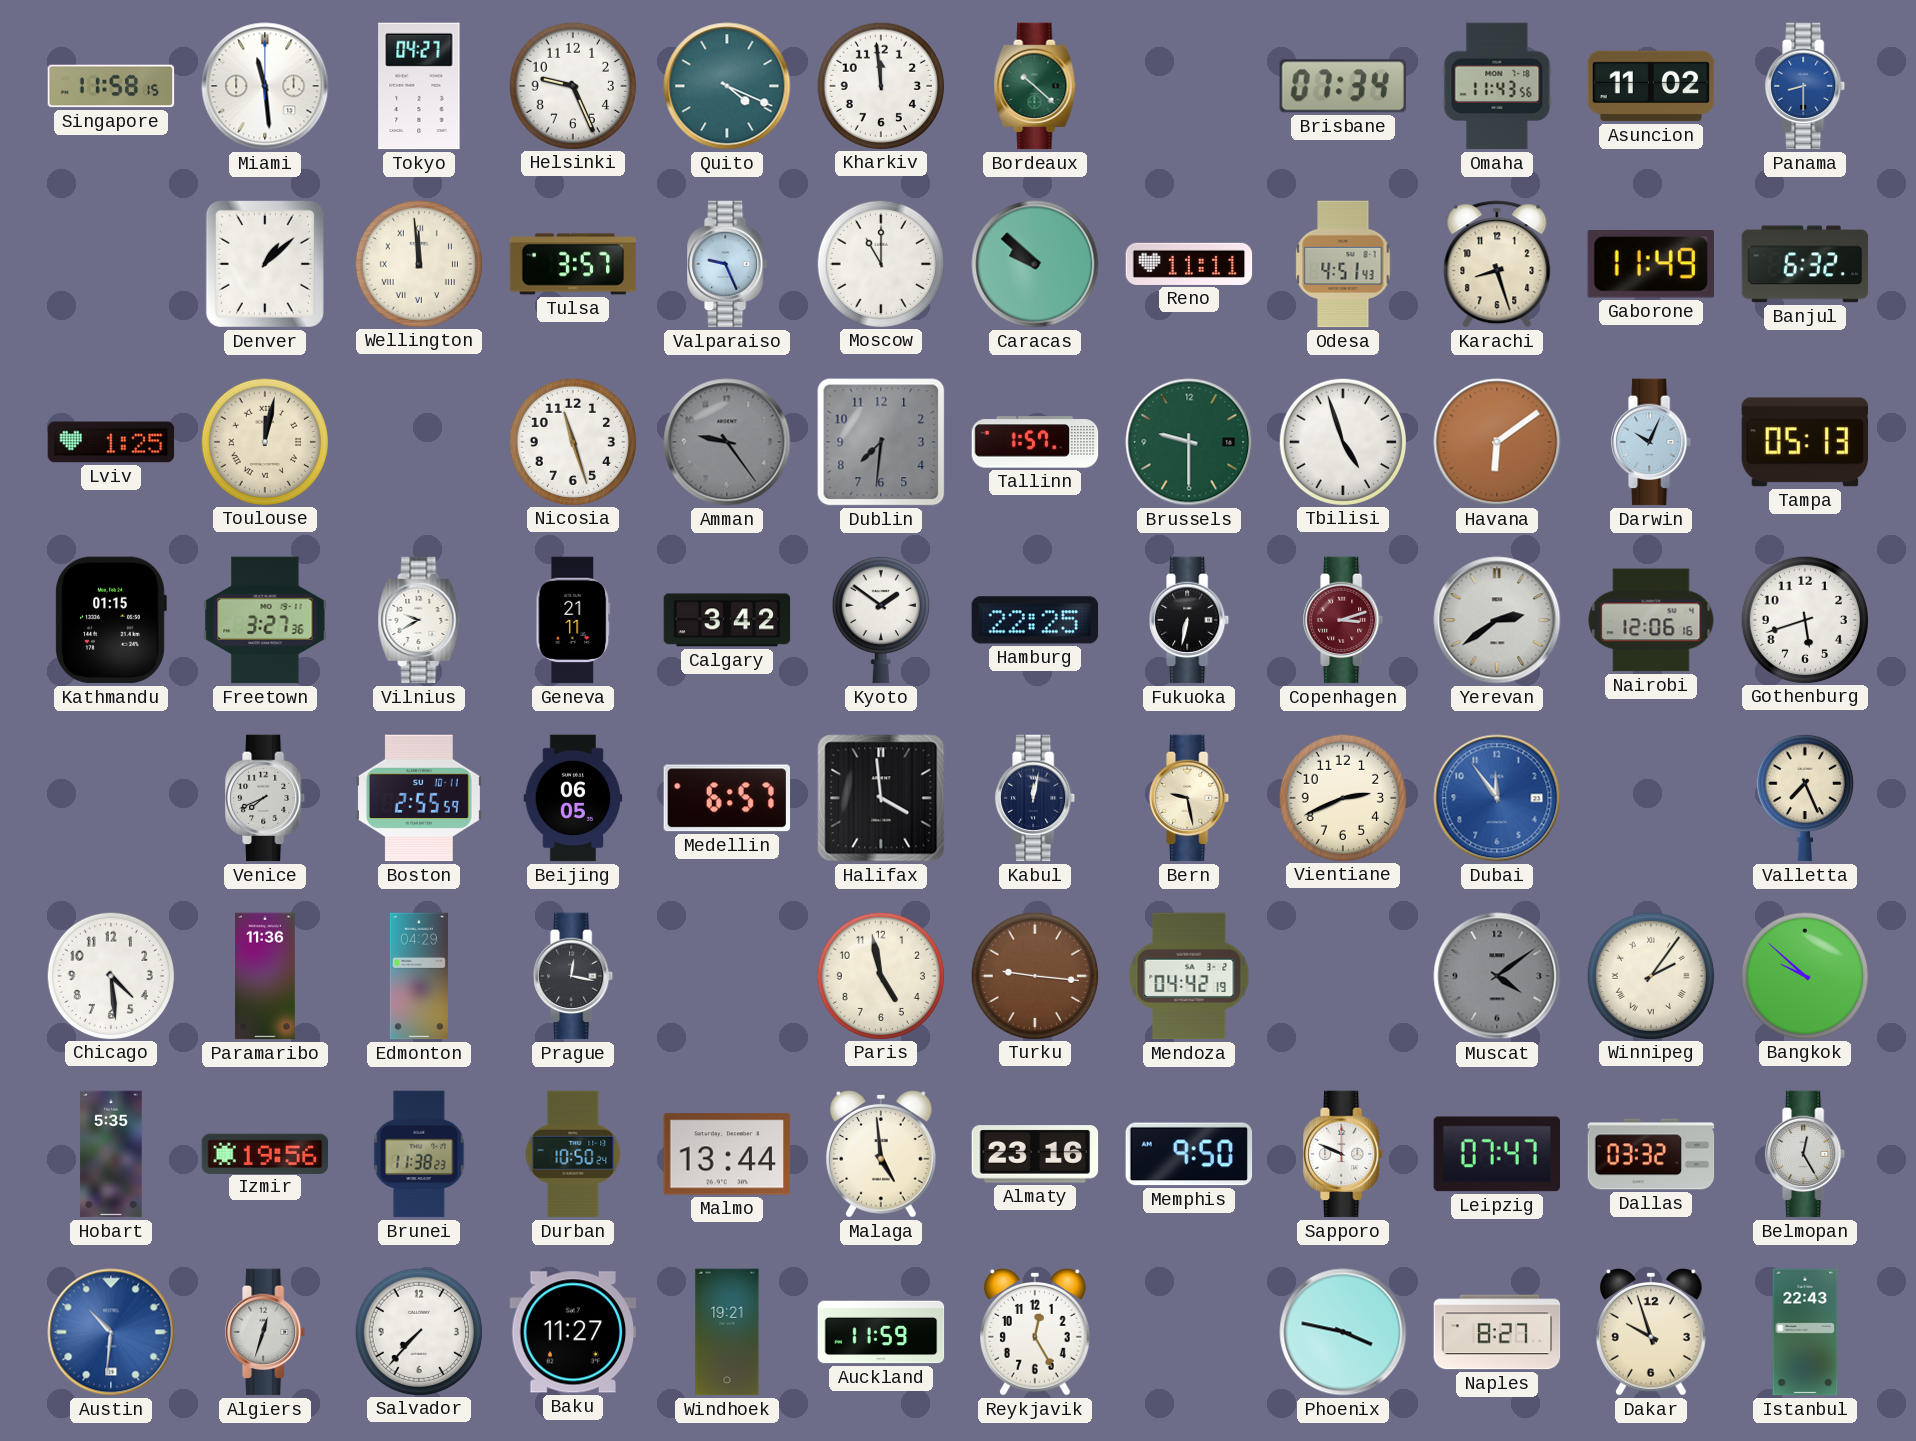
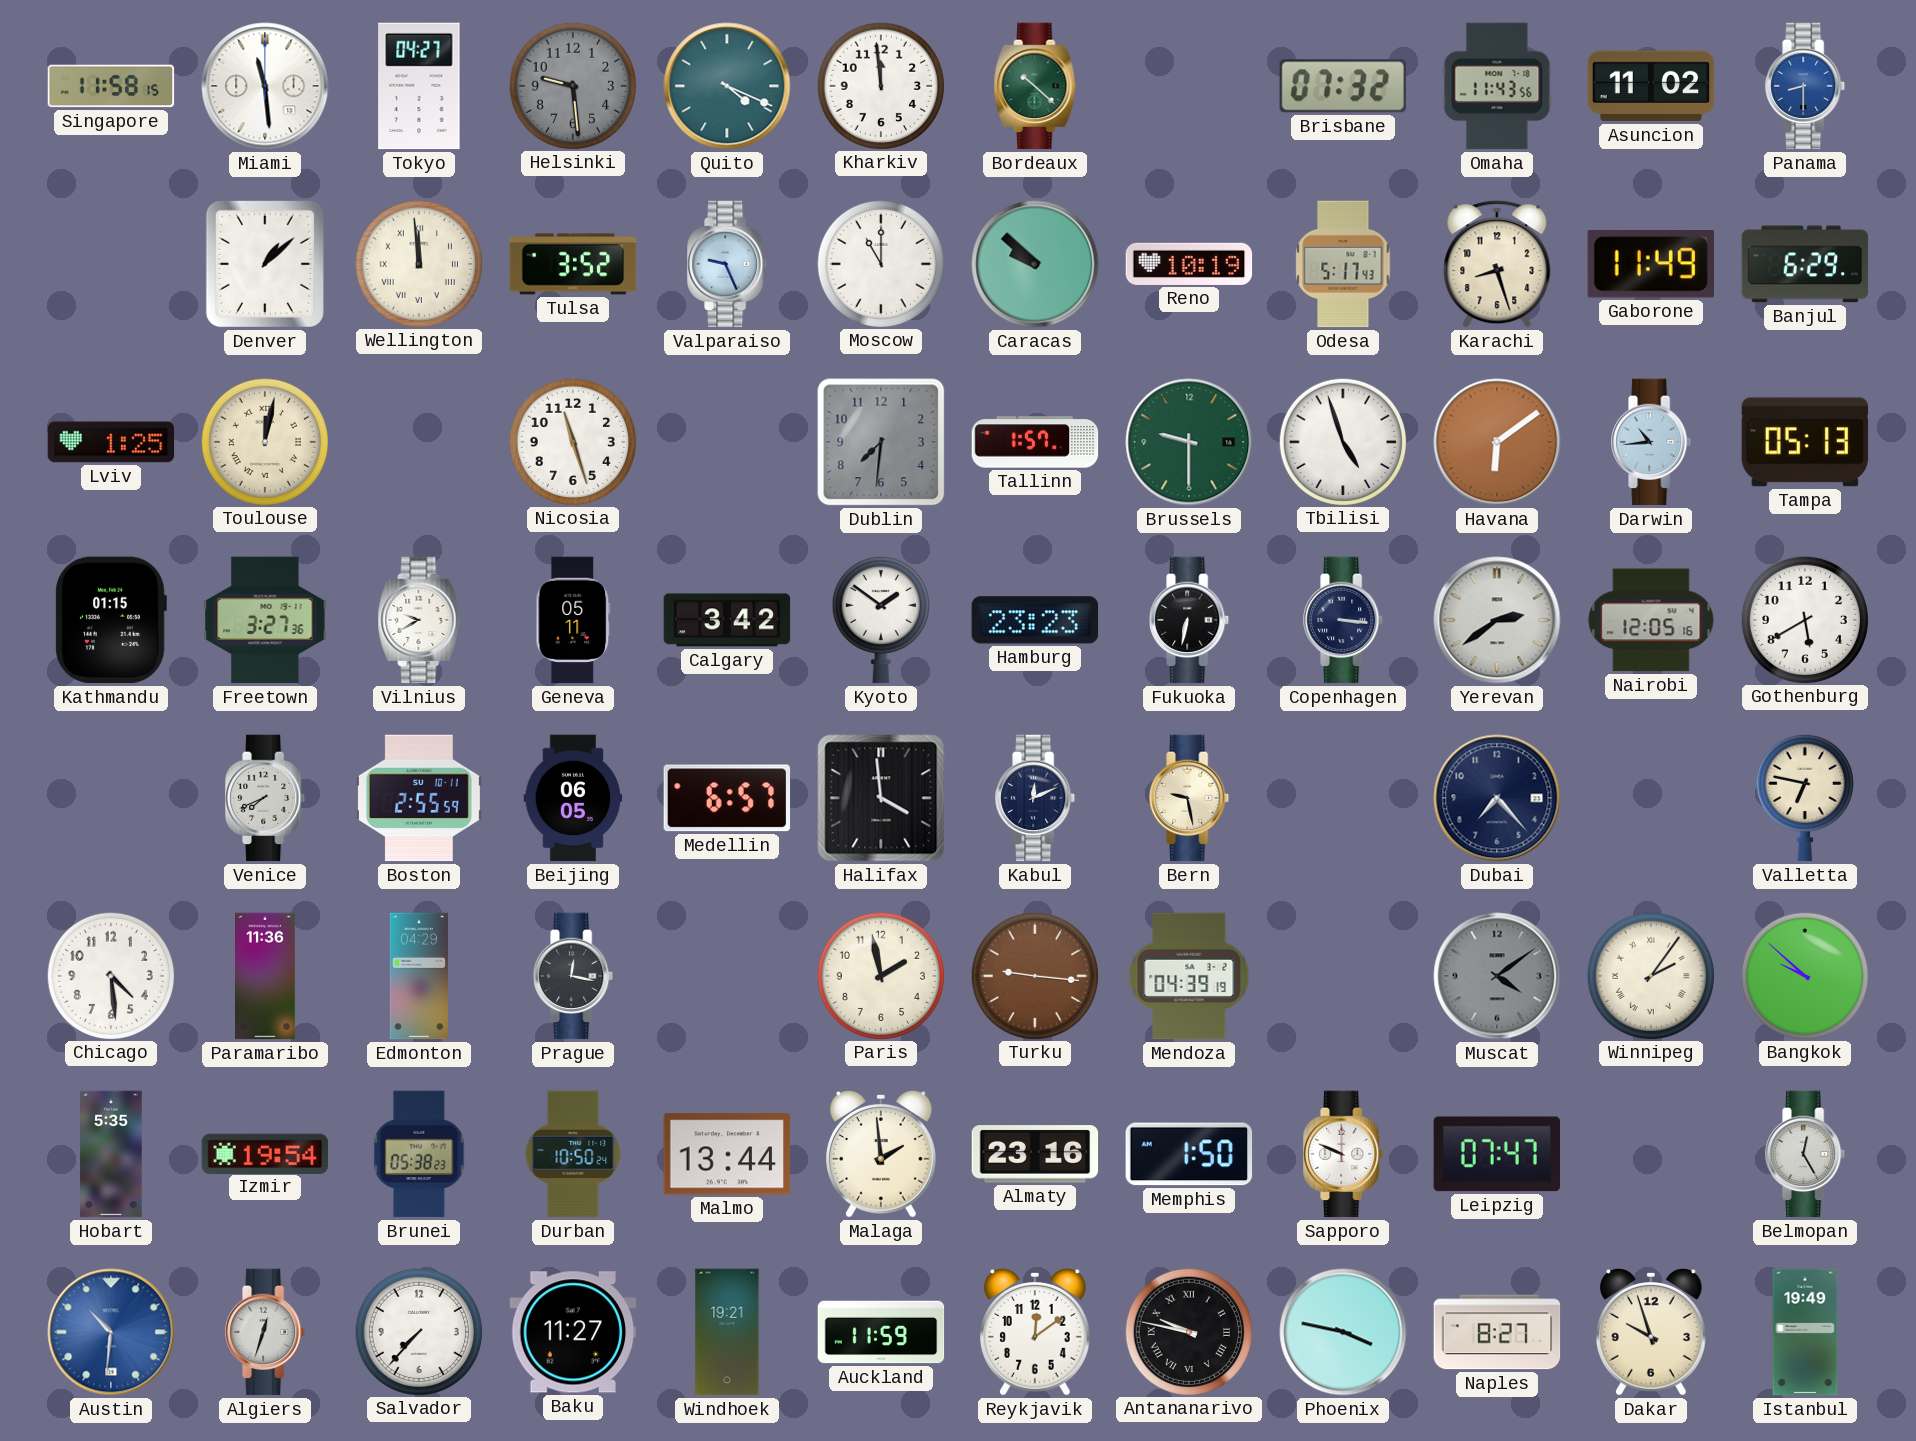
Helsinki: 9:26 -> 9:29 (572, 85)
Helsinki dial: white -> grey (572, 85)
Brisbane: 07:34 -> 07:32 (1342, 86)
Tulsa: 3:57 -> 3:52 (573, 264)
Reno: 11:11 -> 10:19 (1189, 264)
Odesa: 4:51 -> 5:17 (1343, 264)
Banjul: 6:32 -> 6:29 (1805, 264)
Amman: 9:24 -> none (727, 442)
Darwin: 10:04 -> 10:44 (1652, 442)
Geneva: 21:11 -> 05:11 (573, 620)
Hamburg: 22:25 -> 23:23 (1035, 620)
Copenhagen: 3:12 -> 3:16 (1344, 620)
Copenhagen dial: burgundy -> navy (1344, 620)
Nairobi: 12:06 -> 12:05 (1651, 620)
Gothenburg: 5:42 -> 5:40 (1804, 619)
Kabul: 12:02 -> 12:11 (1036, 798)
Vientiane: 2:41 -> none (1342, 797)
Dubai: 11:54 -> 7:23 (1497, 798)
Dubai dial: blue -> navy (1497, 798)
Valletta: 7:26 -> 6:47 (1805, 798)
Paris: 4:58 -> 1:58 (880, 975)
Mendoza: 04:42 -> 04:39 (1189, 976)
Izmir: 19:56 -> 19:54 (265, 1153)
Brunei: 11:38 -> 05:38 (419, 1154)
Malaga: 4:59 -> 1:59 (882, 1155)
Memphis: 9:50 -> 1:50 (1189, 1154)
Dallas: 03:32 -> none (1651, 1154)
Reykjavik: 12:25 -> 12:09 (1036, 1333)
Antananarivo: none -> 9:47 (1188, 1331)
Istanbul: 22:43 -> 19:49 (1805, 1332)
